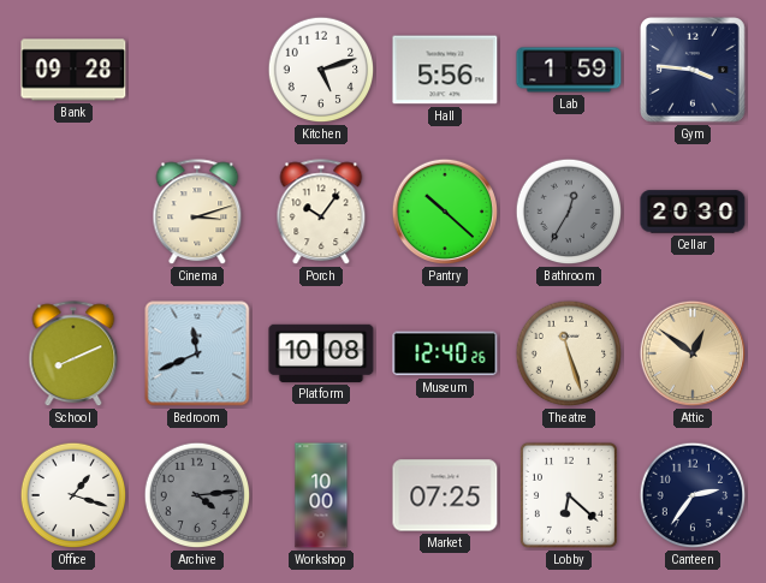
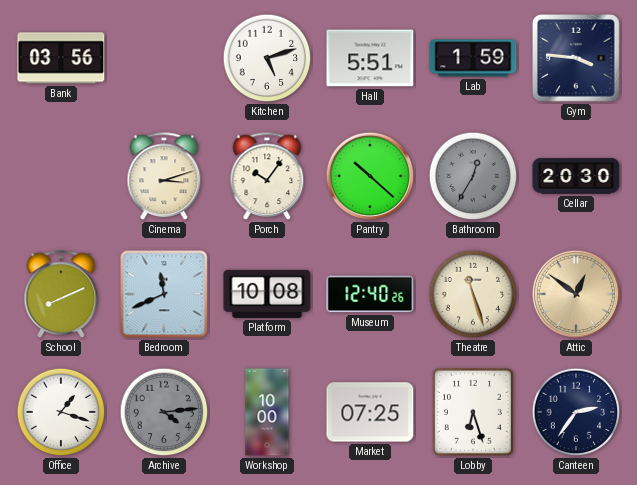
Bank: 09:28 -> 03:56 (61, 58)
Hall: 5:56 -> 5:51 (370, 58)
Lobby: 6:22 -> 6:27 (473, 412)
